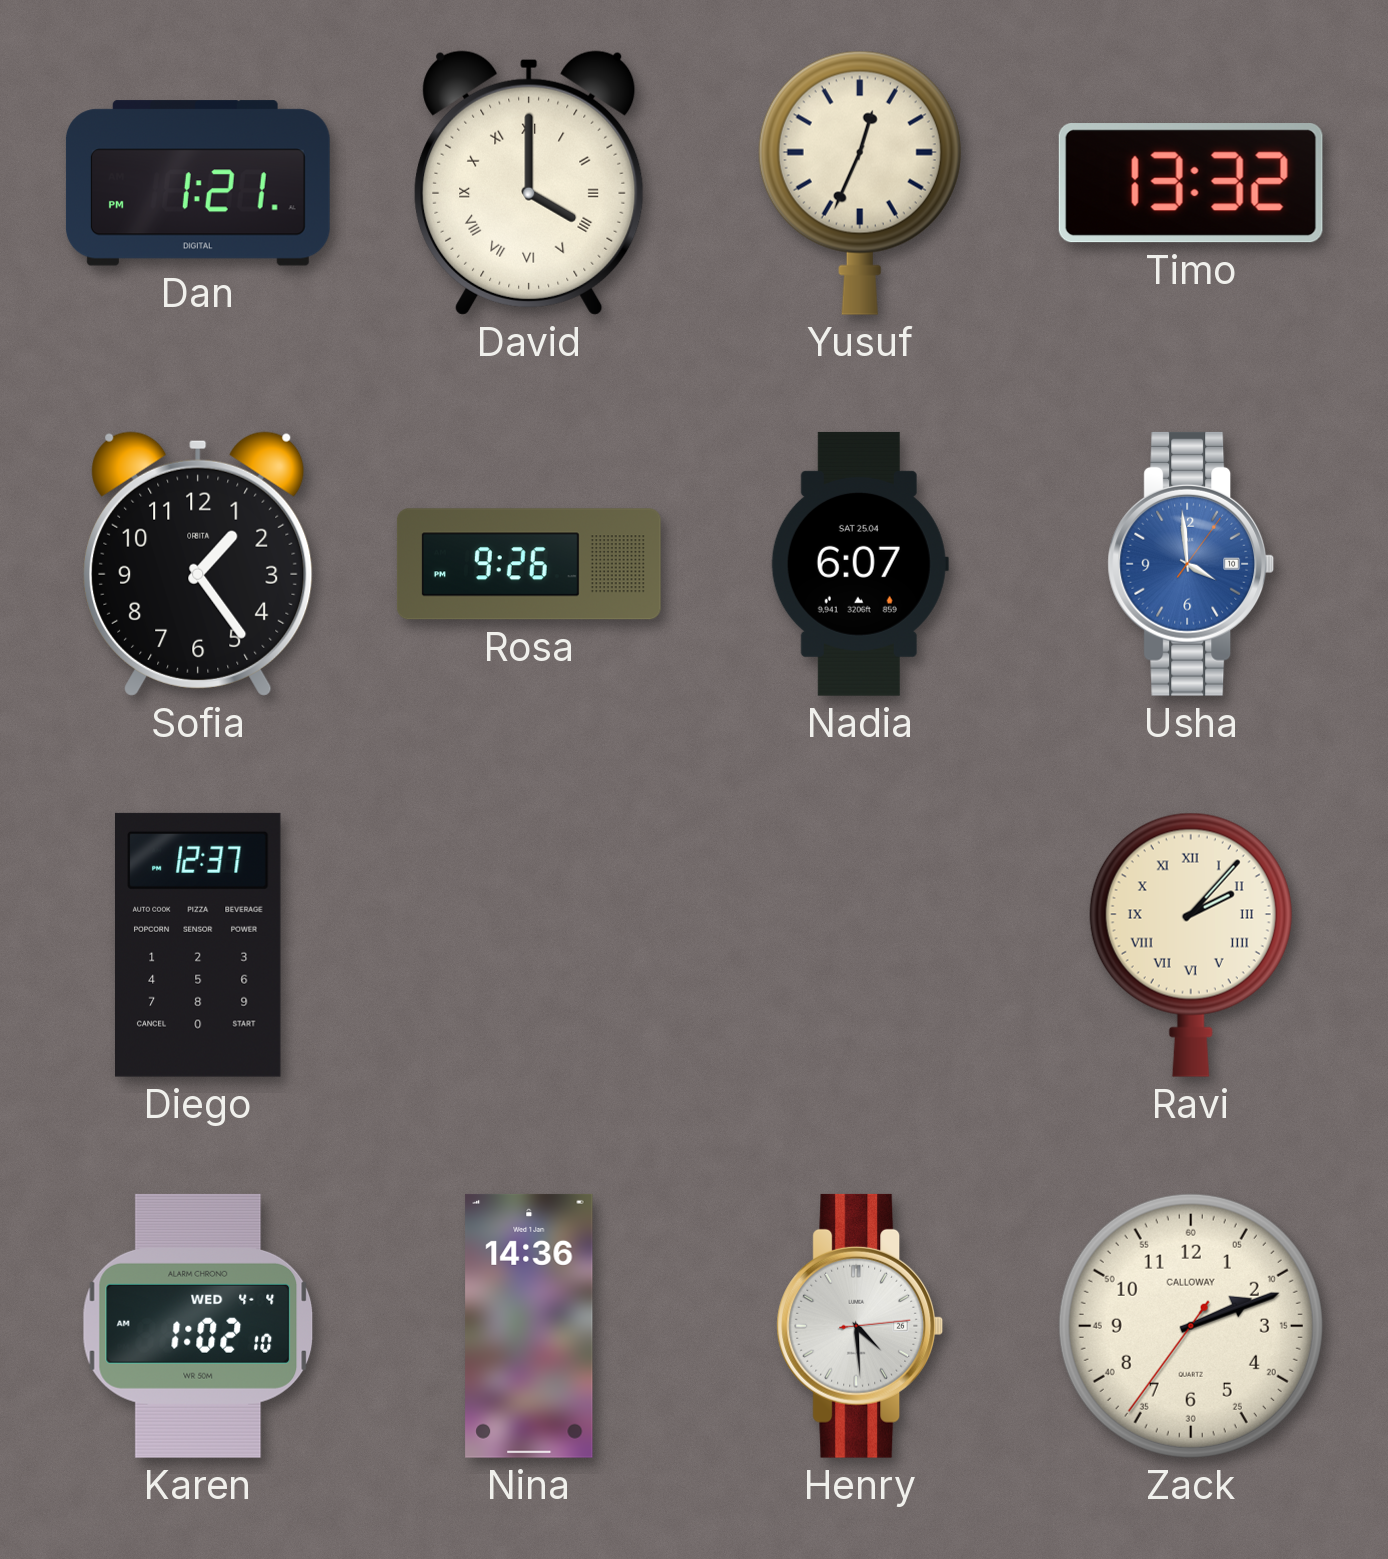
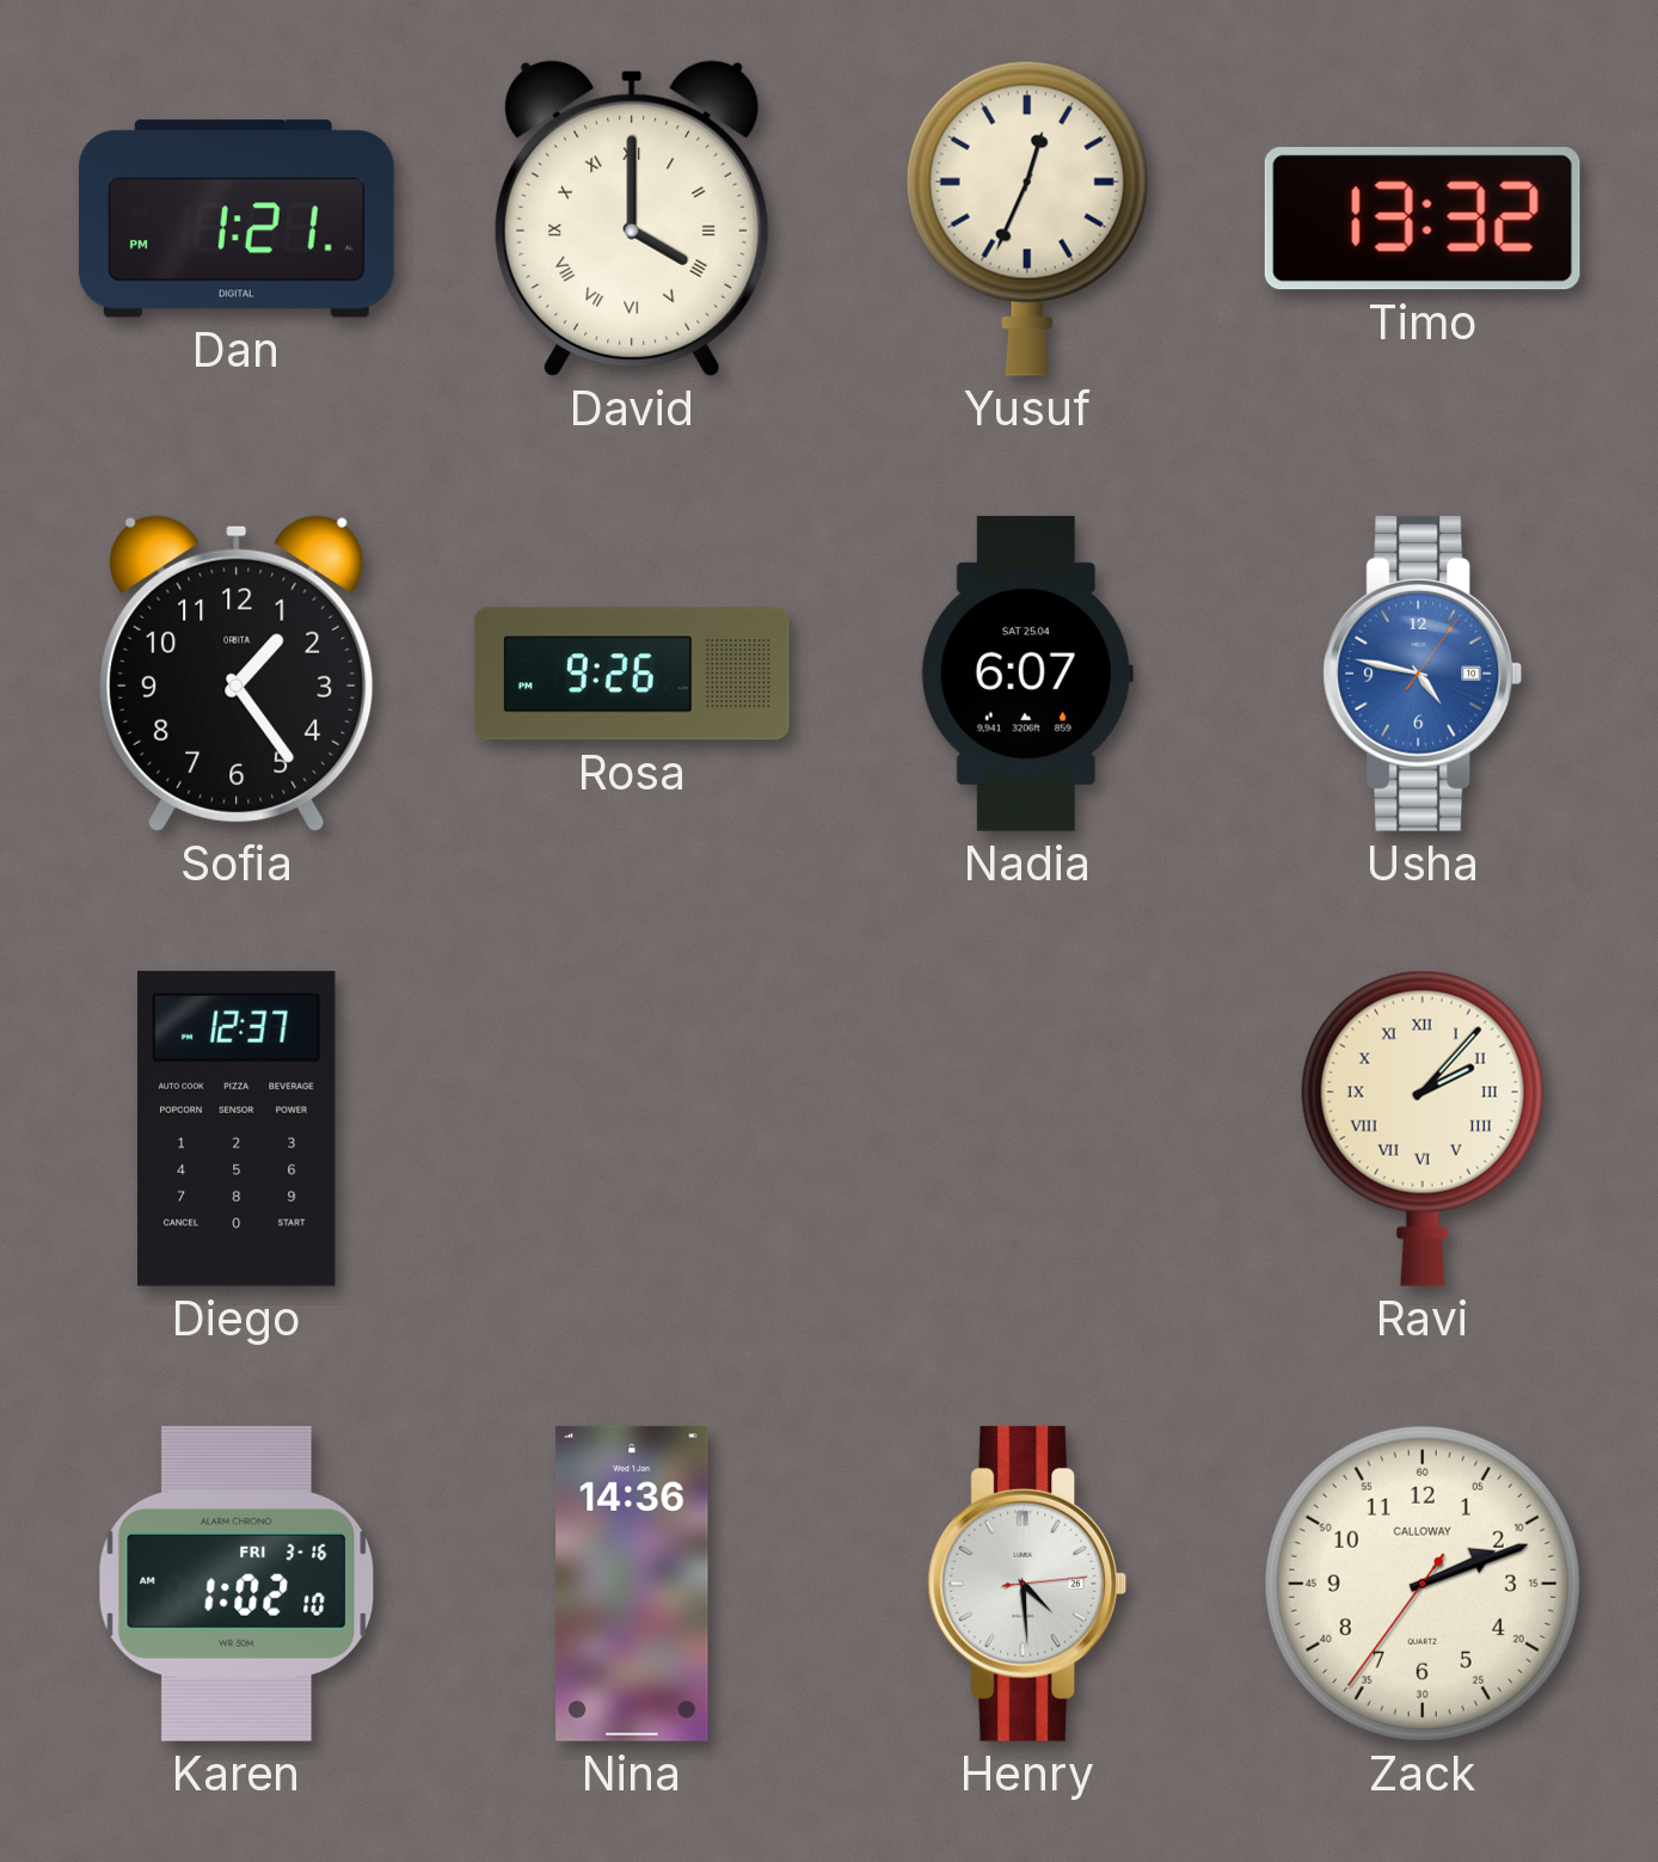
Usha: 3:59 -> 4:47 (1423, 674)
Karen date: WED 4-4 -> FRI 3-16 (237, 1584)
